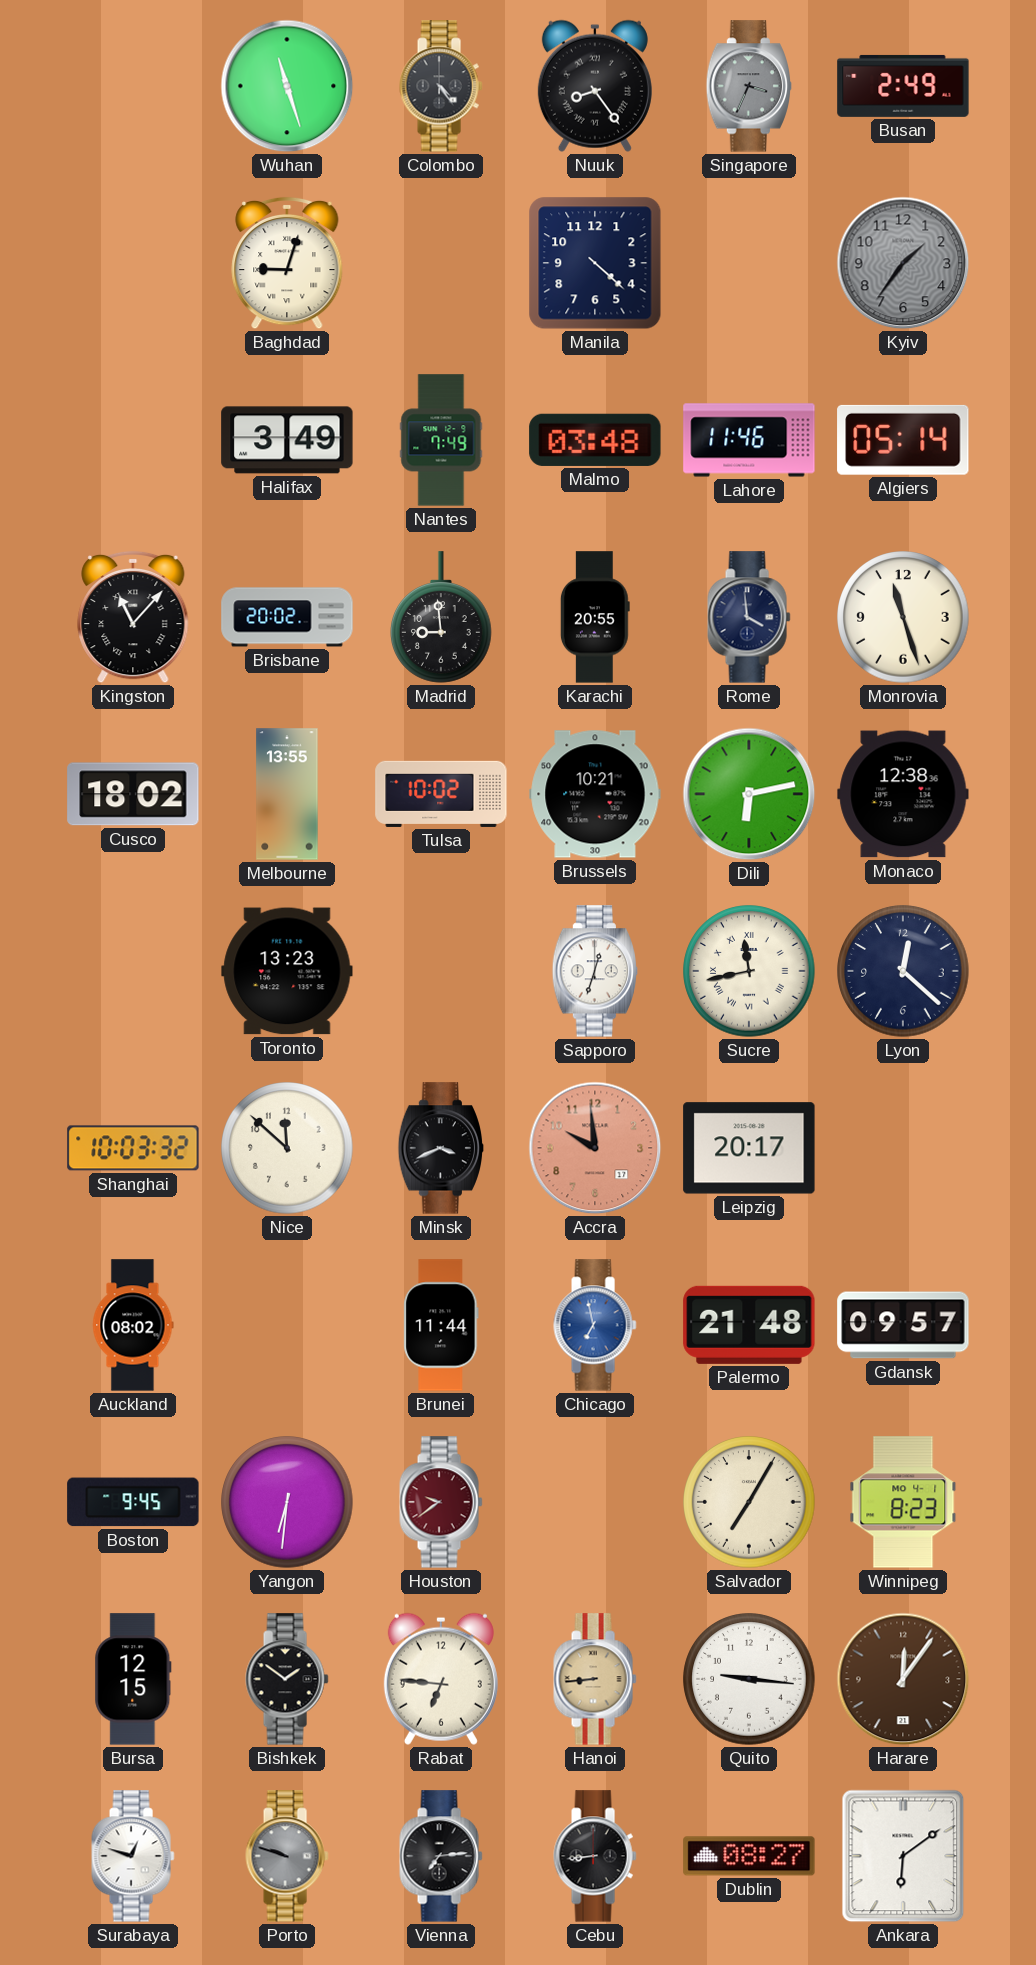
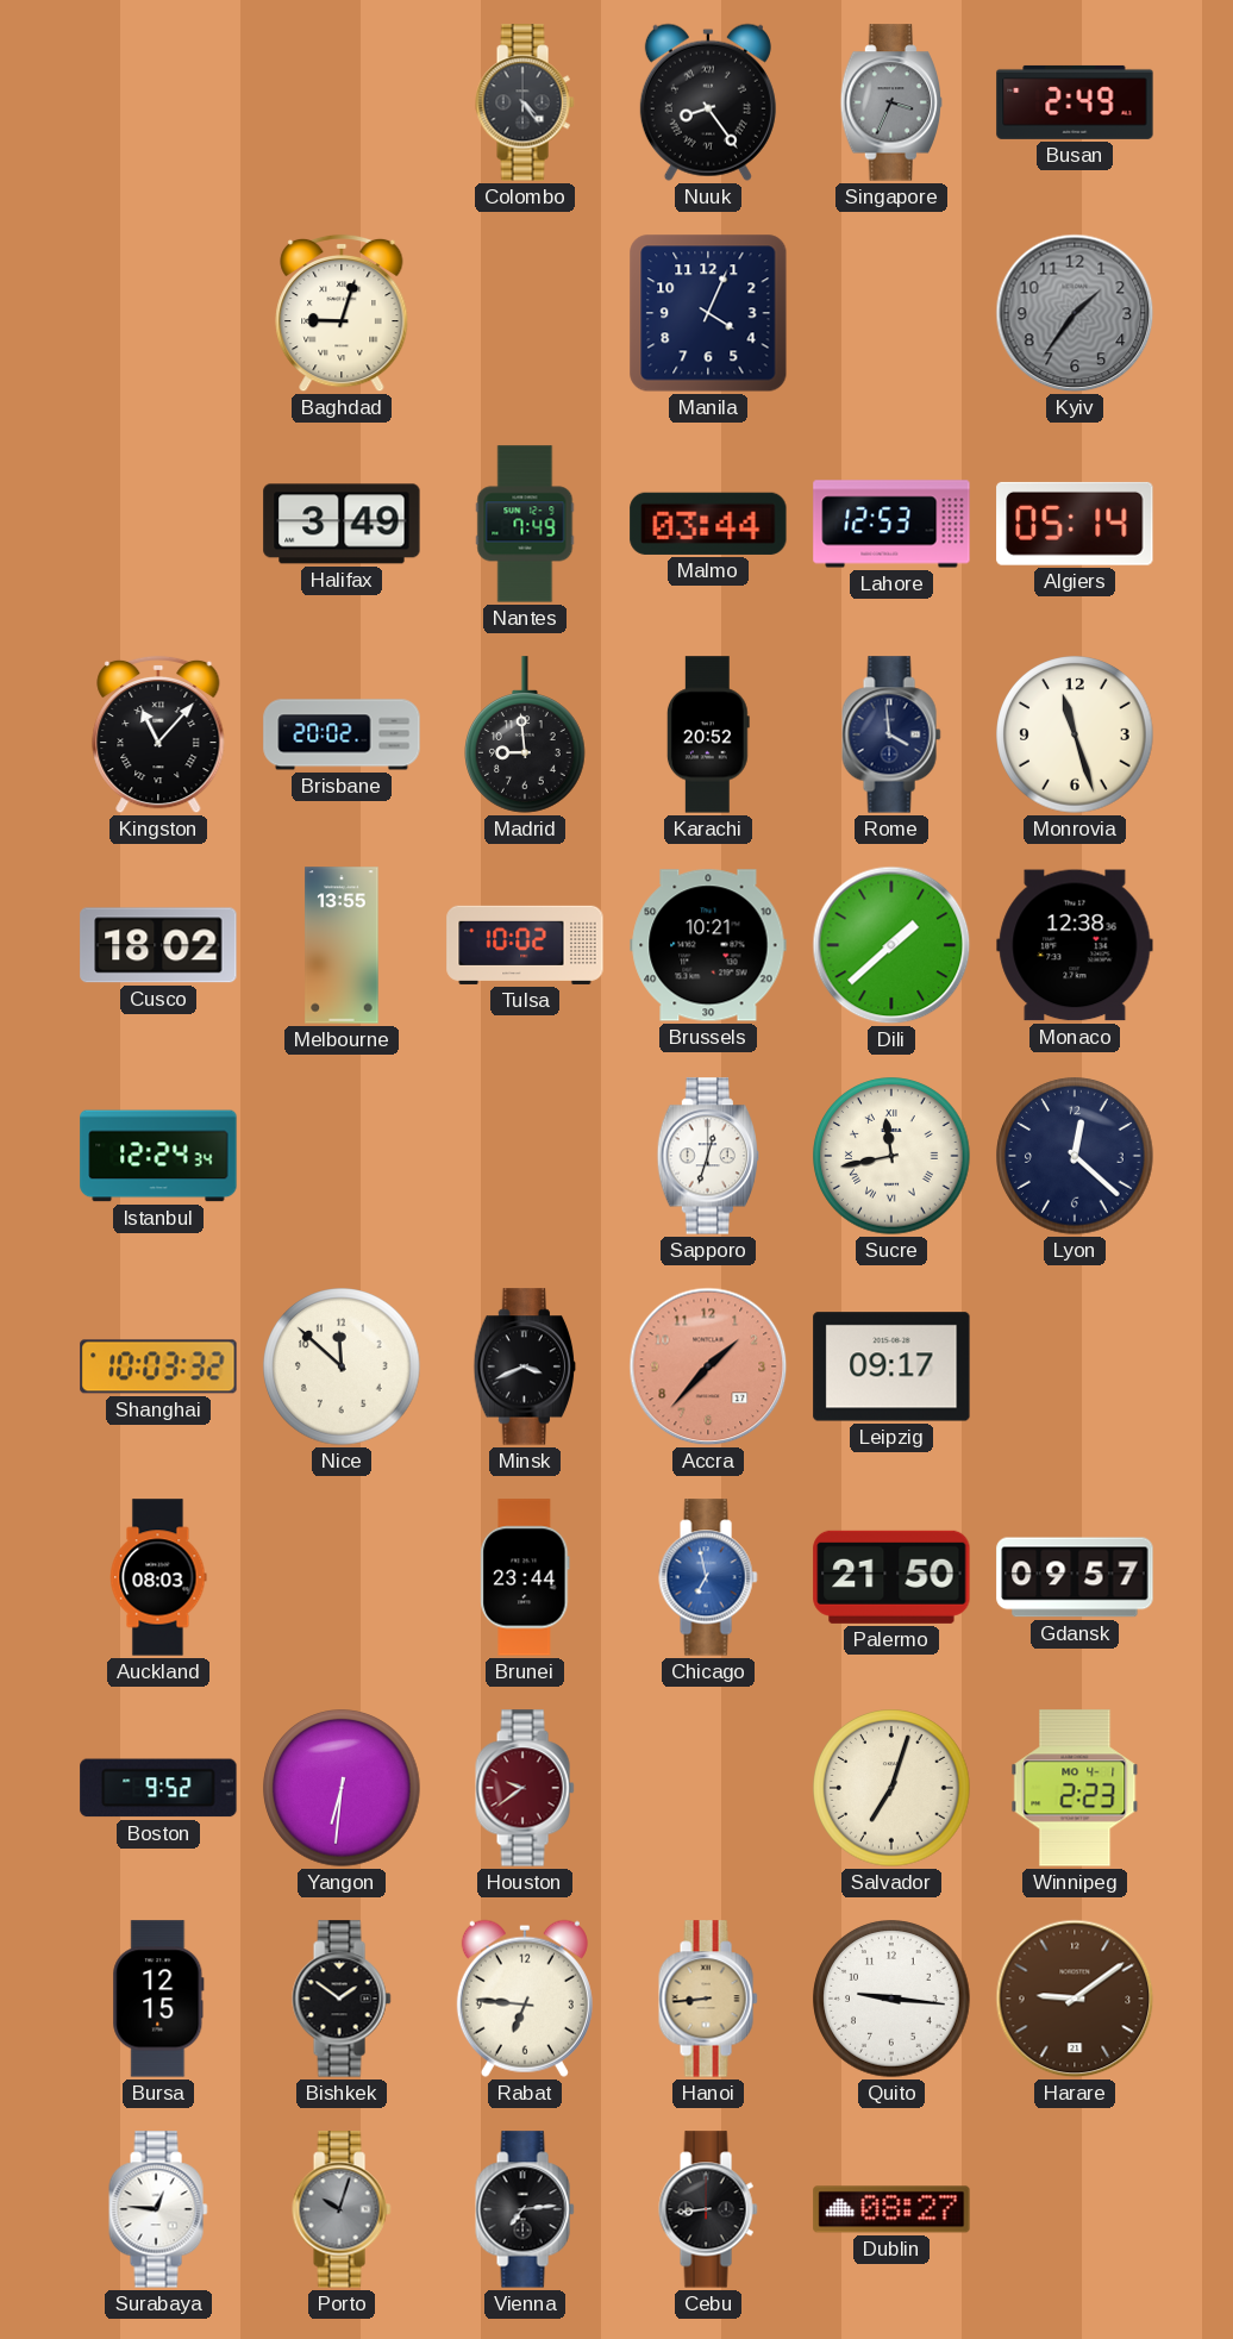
Wuhan: 11:27 -> none (287, 86)
Manila: 4:22 -> 4:04 (708, 313)
Malmo: 03:48 -> 03:44 (708, 524)
Lahore: 11:46 -> 12:53 (891, 524)
Karachi: 20:55 -> 20:52 (708, 734)
Dili: 6:13 -> 1:38 (891, 945)
Istanbul: none -> 12:24 (158, 1156)
Toronto: 13:23 -> none (287, 971)
Accra: 9:59 -> 1:37 (708, 1366)
Leipzig: 20:17 -> 09:17 (891, 1366)
Auckland: 08:02 -> 08:03 (158, 1577)
Brunei: 11:44 -> 23:44 (525, 1577)
Palermo: 21:48 -> 21:50 (891, 1577)
Boston: 9:45 -> 9:52 (158, 1788)
Salvador: 7:05 -> 7:03 (891, 1788)
Winnipeg: 8:23 -> 2:23 (1075, 1788)
Harare: 12:06 -> 9:09 (1075, 1999)
Surabaya: 12:48 -> 12:46 (158, 2209)
Porto: 9:48 -> 10:03 (342, 2209)
Ankara: 6:09 -> none (903, 1856)
